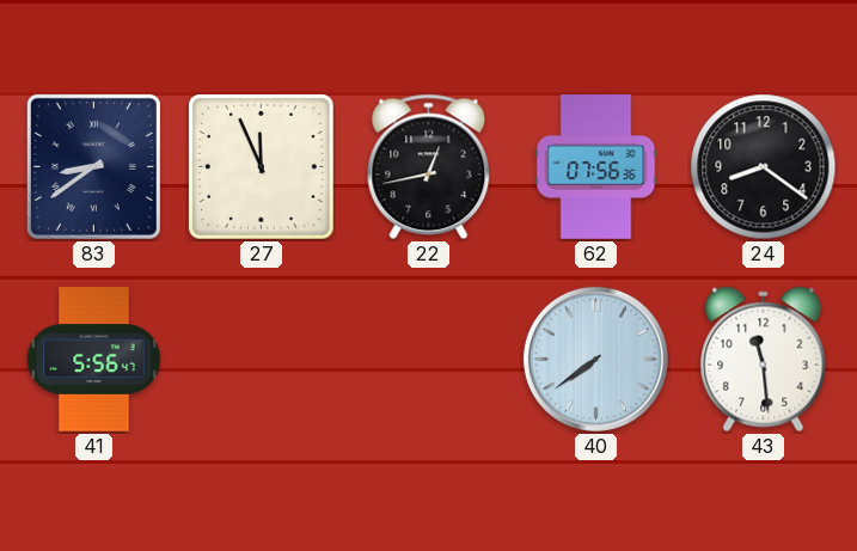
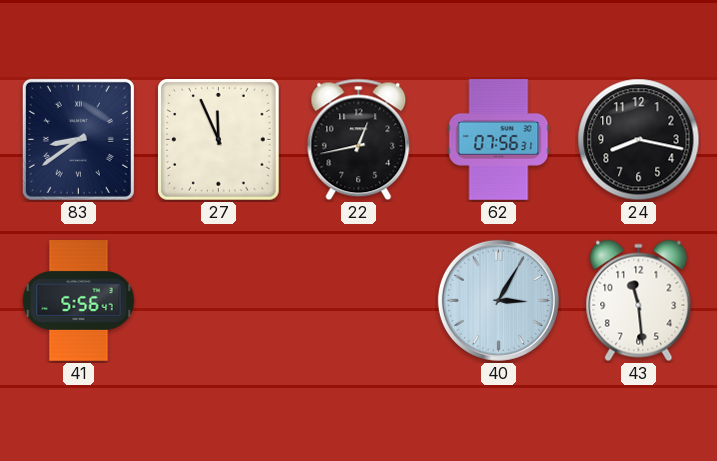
62: 07:56:36 -> 07:56:31 (499, 140)
24: 8:21 -> 8:17 (639, 140)
40: 7:39 -> 3:05 (498, 300)
